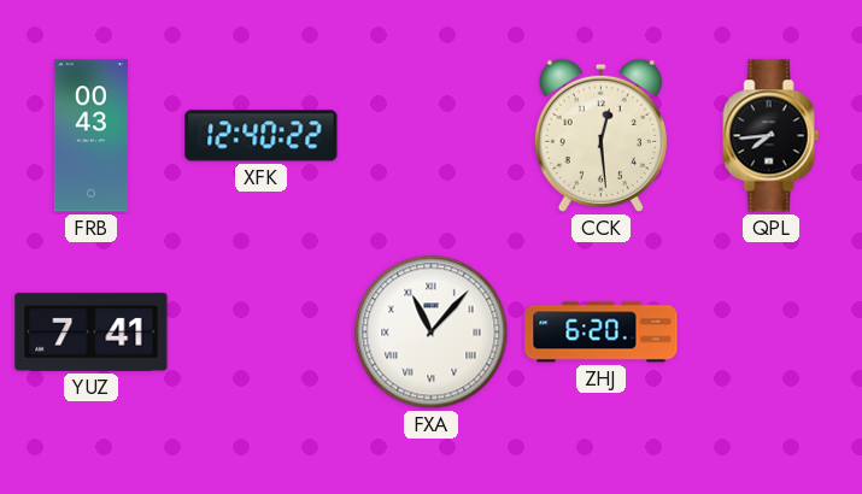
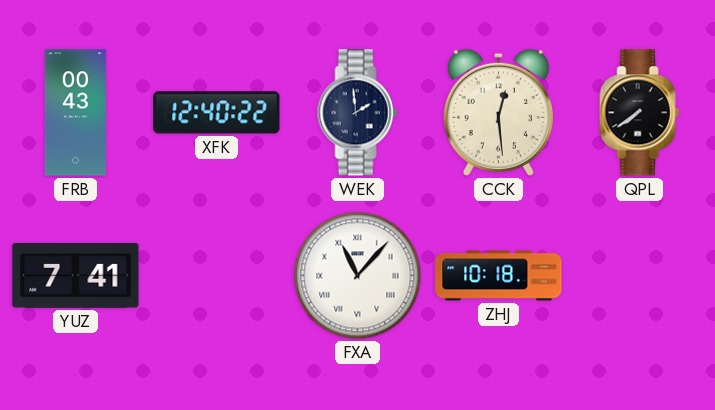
WEK: none -> 1:59 (358, 113)
QPL: 7:44 -> 7:39 (640, 113)
ZHJ: 6:20 -> 10:18 (499, 276)
